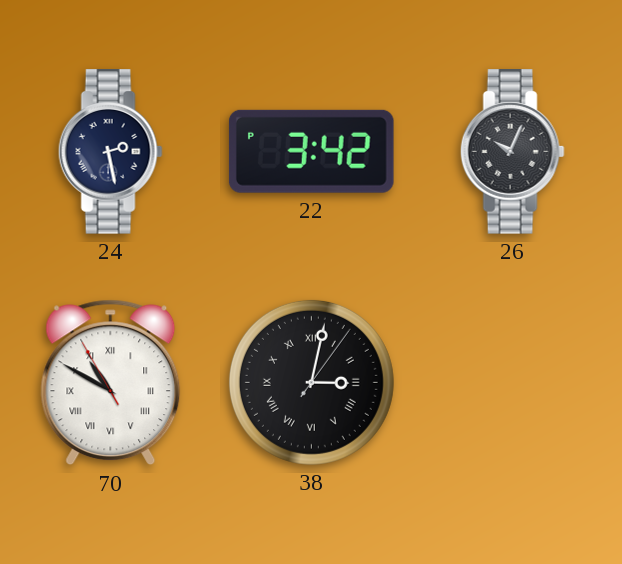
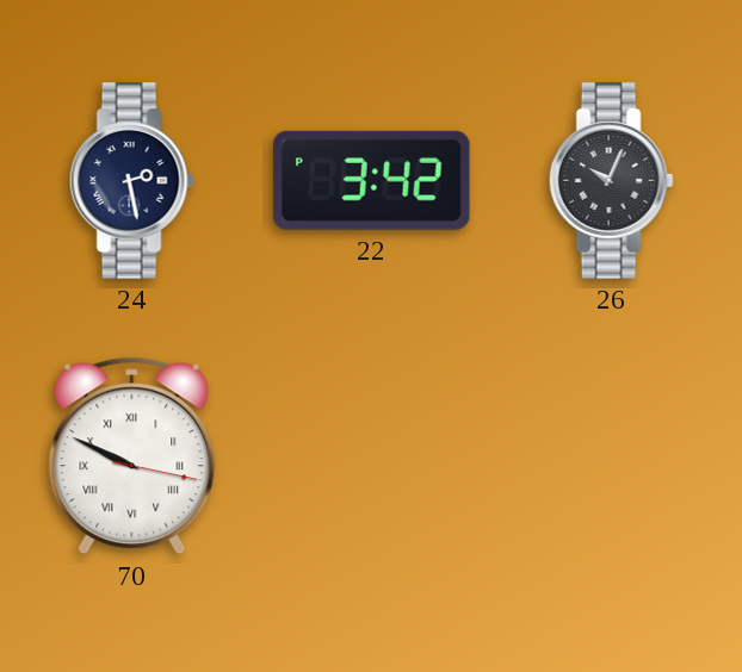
70: 10:49 -> 9:49 (132, 456)
38: 3:02 -> none (311, 382)
